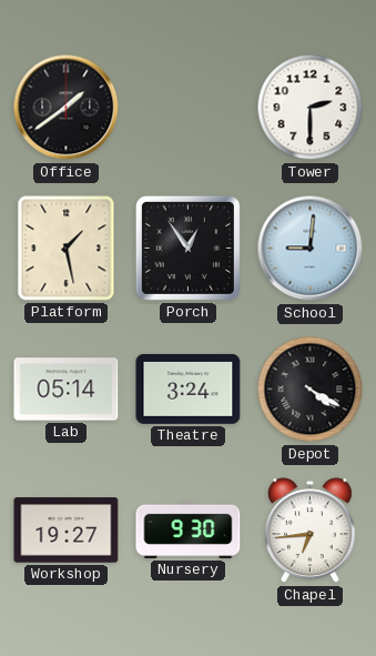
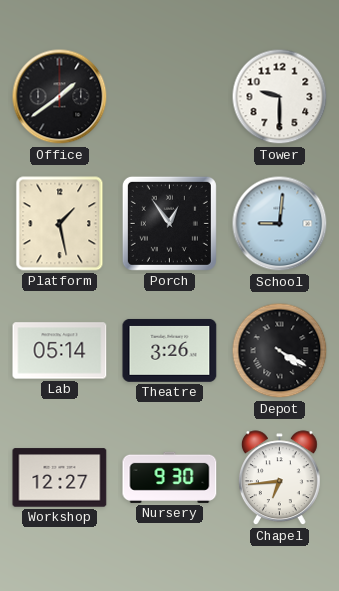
Tower: 2:30 -> 9:30 (280, 97)
Theatre: 3:24 -> 3:26 (170, 350)
Workshop: 19:27 -> 12:27 (60, 478)
